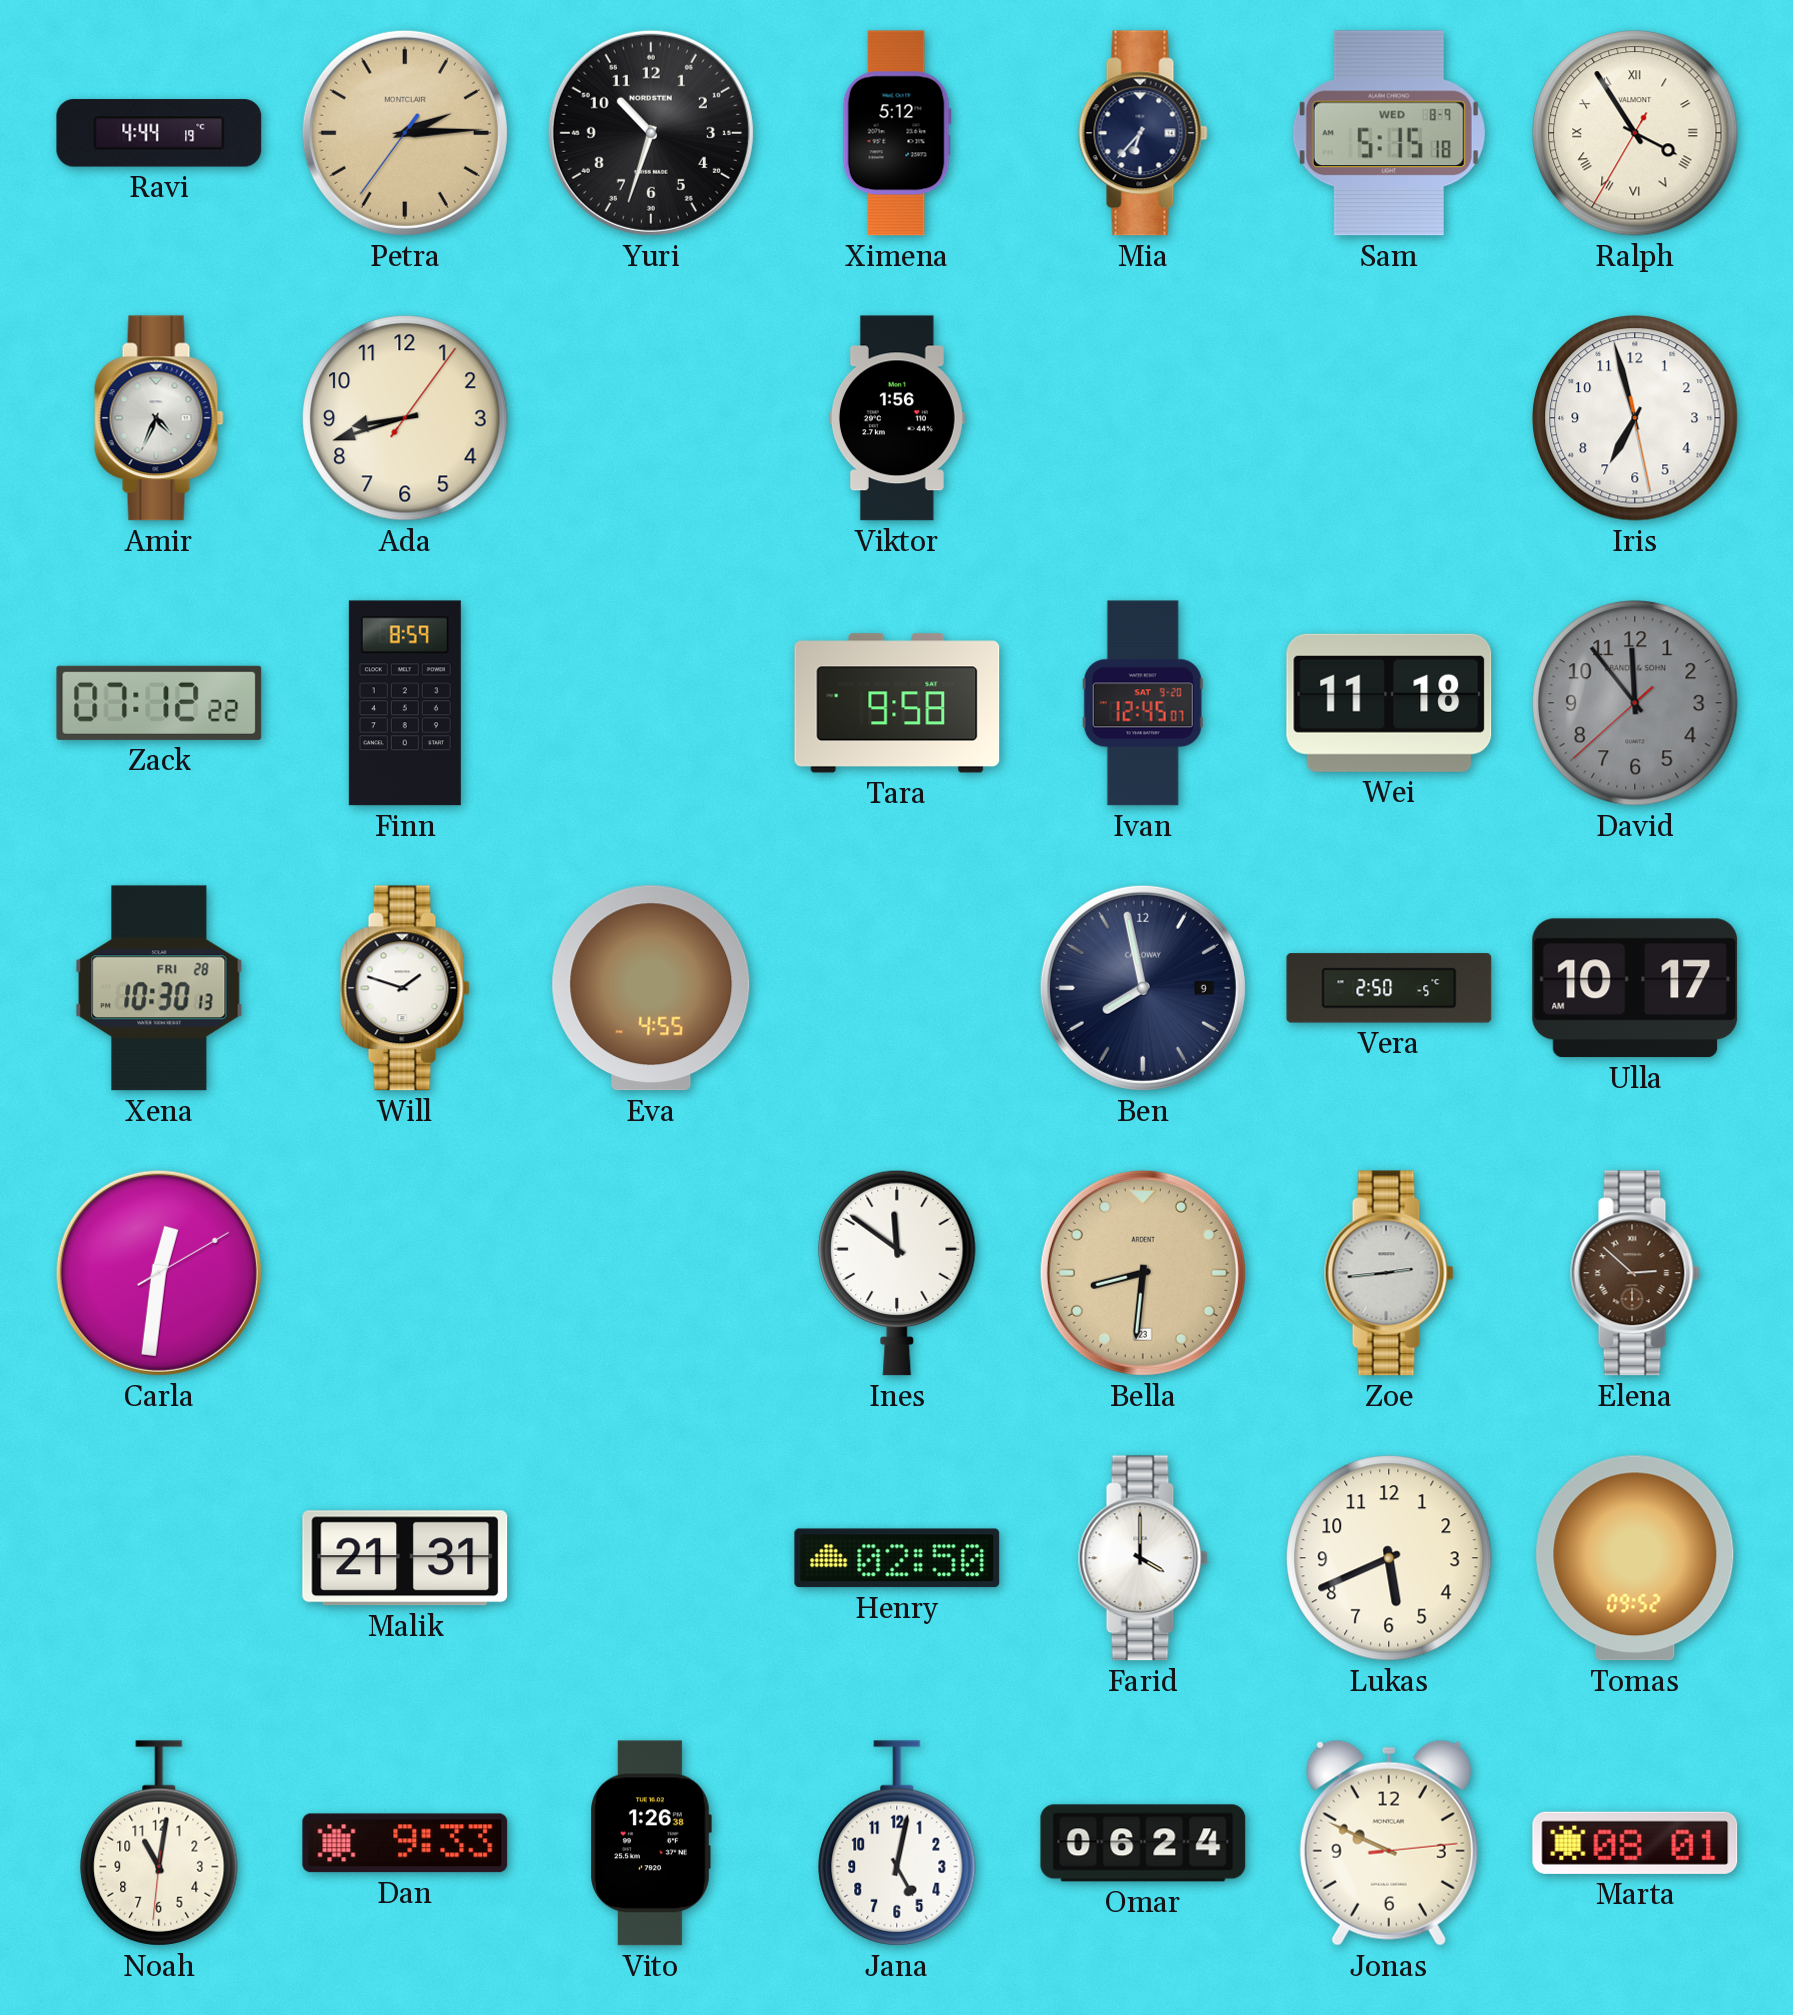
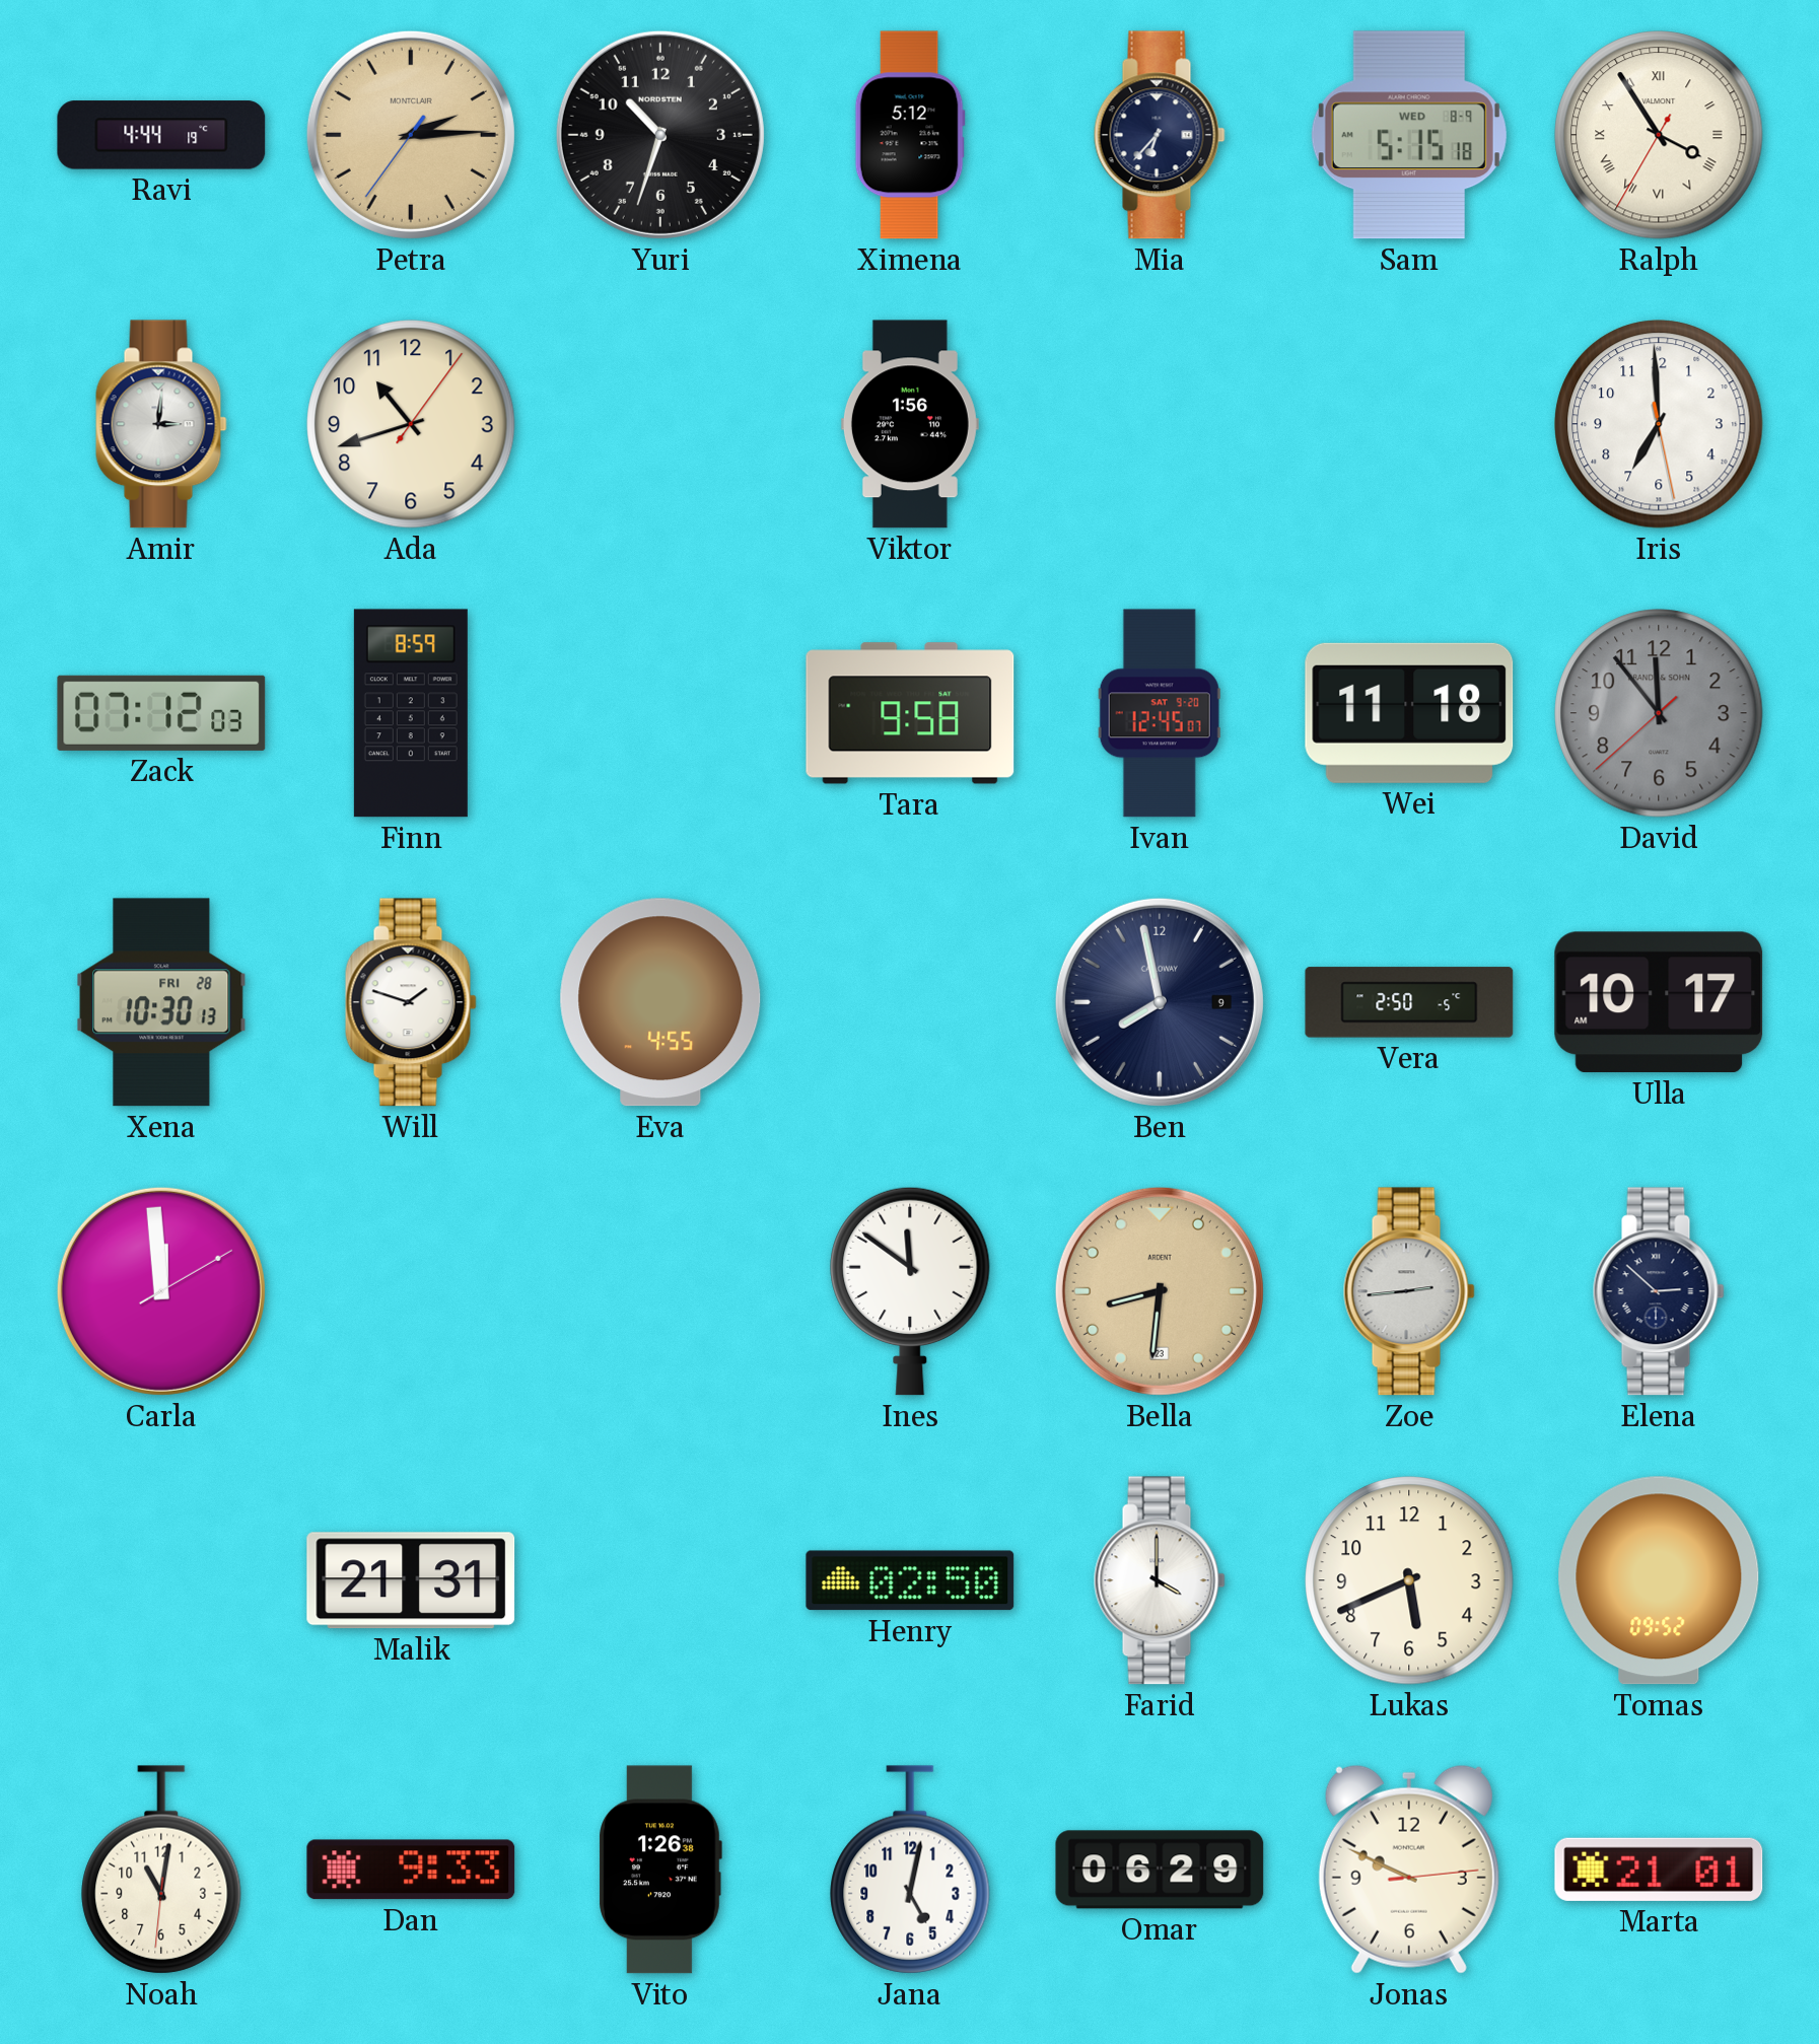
Amir: 4:34 -> 3:01 (161, 424)
Ada: 8:42 -> 10:42 (411, 424)
Iris: 6:57 -> 6:59 (1659, 424)
Zack: 07:12:22 -> 07:12:03 (161, 713)
Carla: 12:31 -> 11:59 (161, 1291)
Elena dial: brown -> navy (1659, 1291)
Omar: 06:24 -> 06:29 (1160, 1870)
Marta: 08:01 -> 21:01 (1659, 1870)
